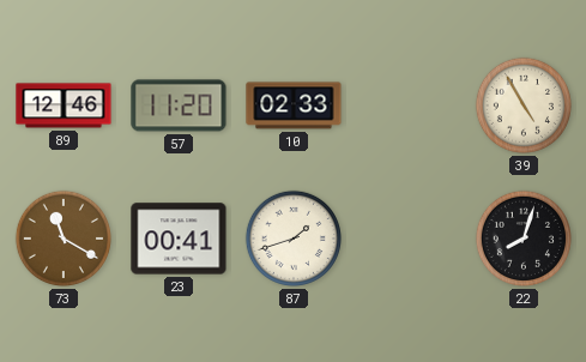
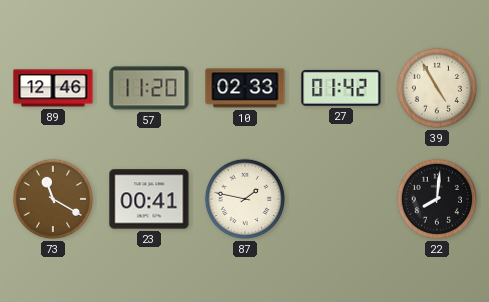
27: none -> 01:42 (341, 88)
87: 1:42 -> 1:47 (245, 199)
22: 8:03 -> 8:01 (437, 199)
